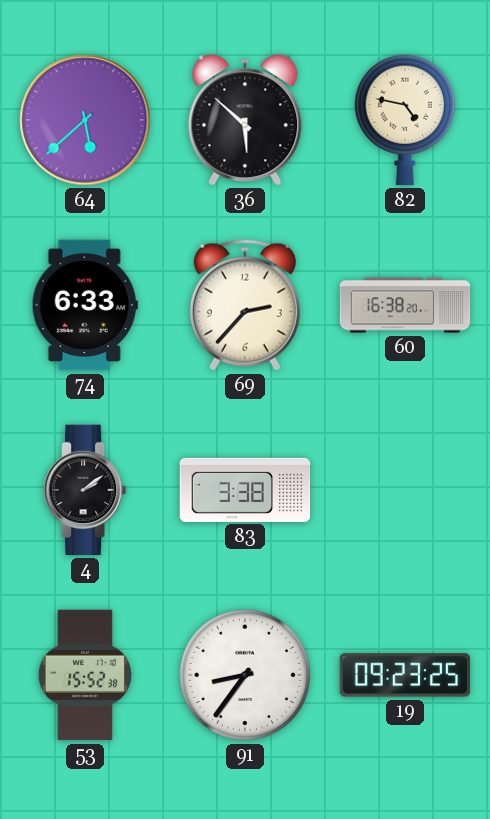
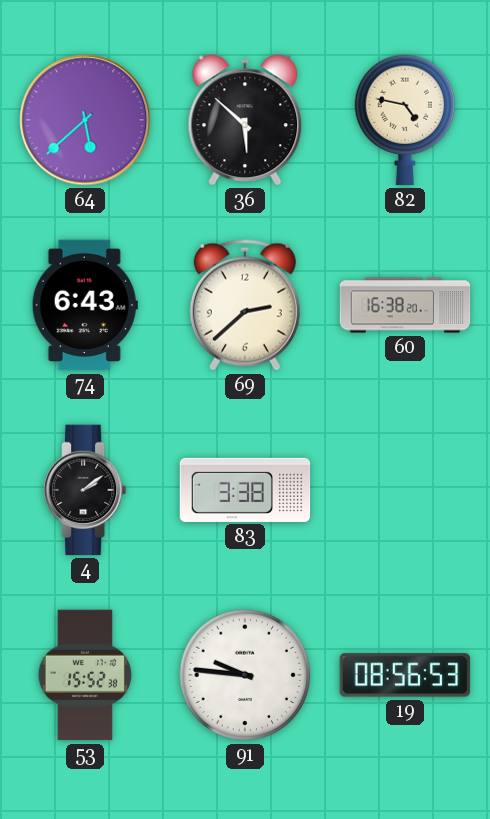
74: 6:33 -> 6:43 (85, 305)
69: 2:37 -> 2:38 (245, 305)
91: 8:36 -> 9:46 (245, 675)
19: 09:23 -> 08:56 (405, 675)
